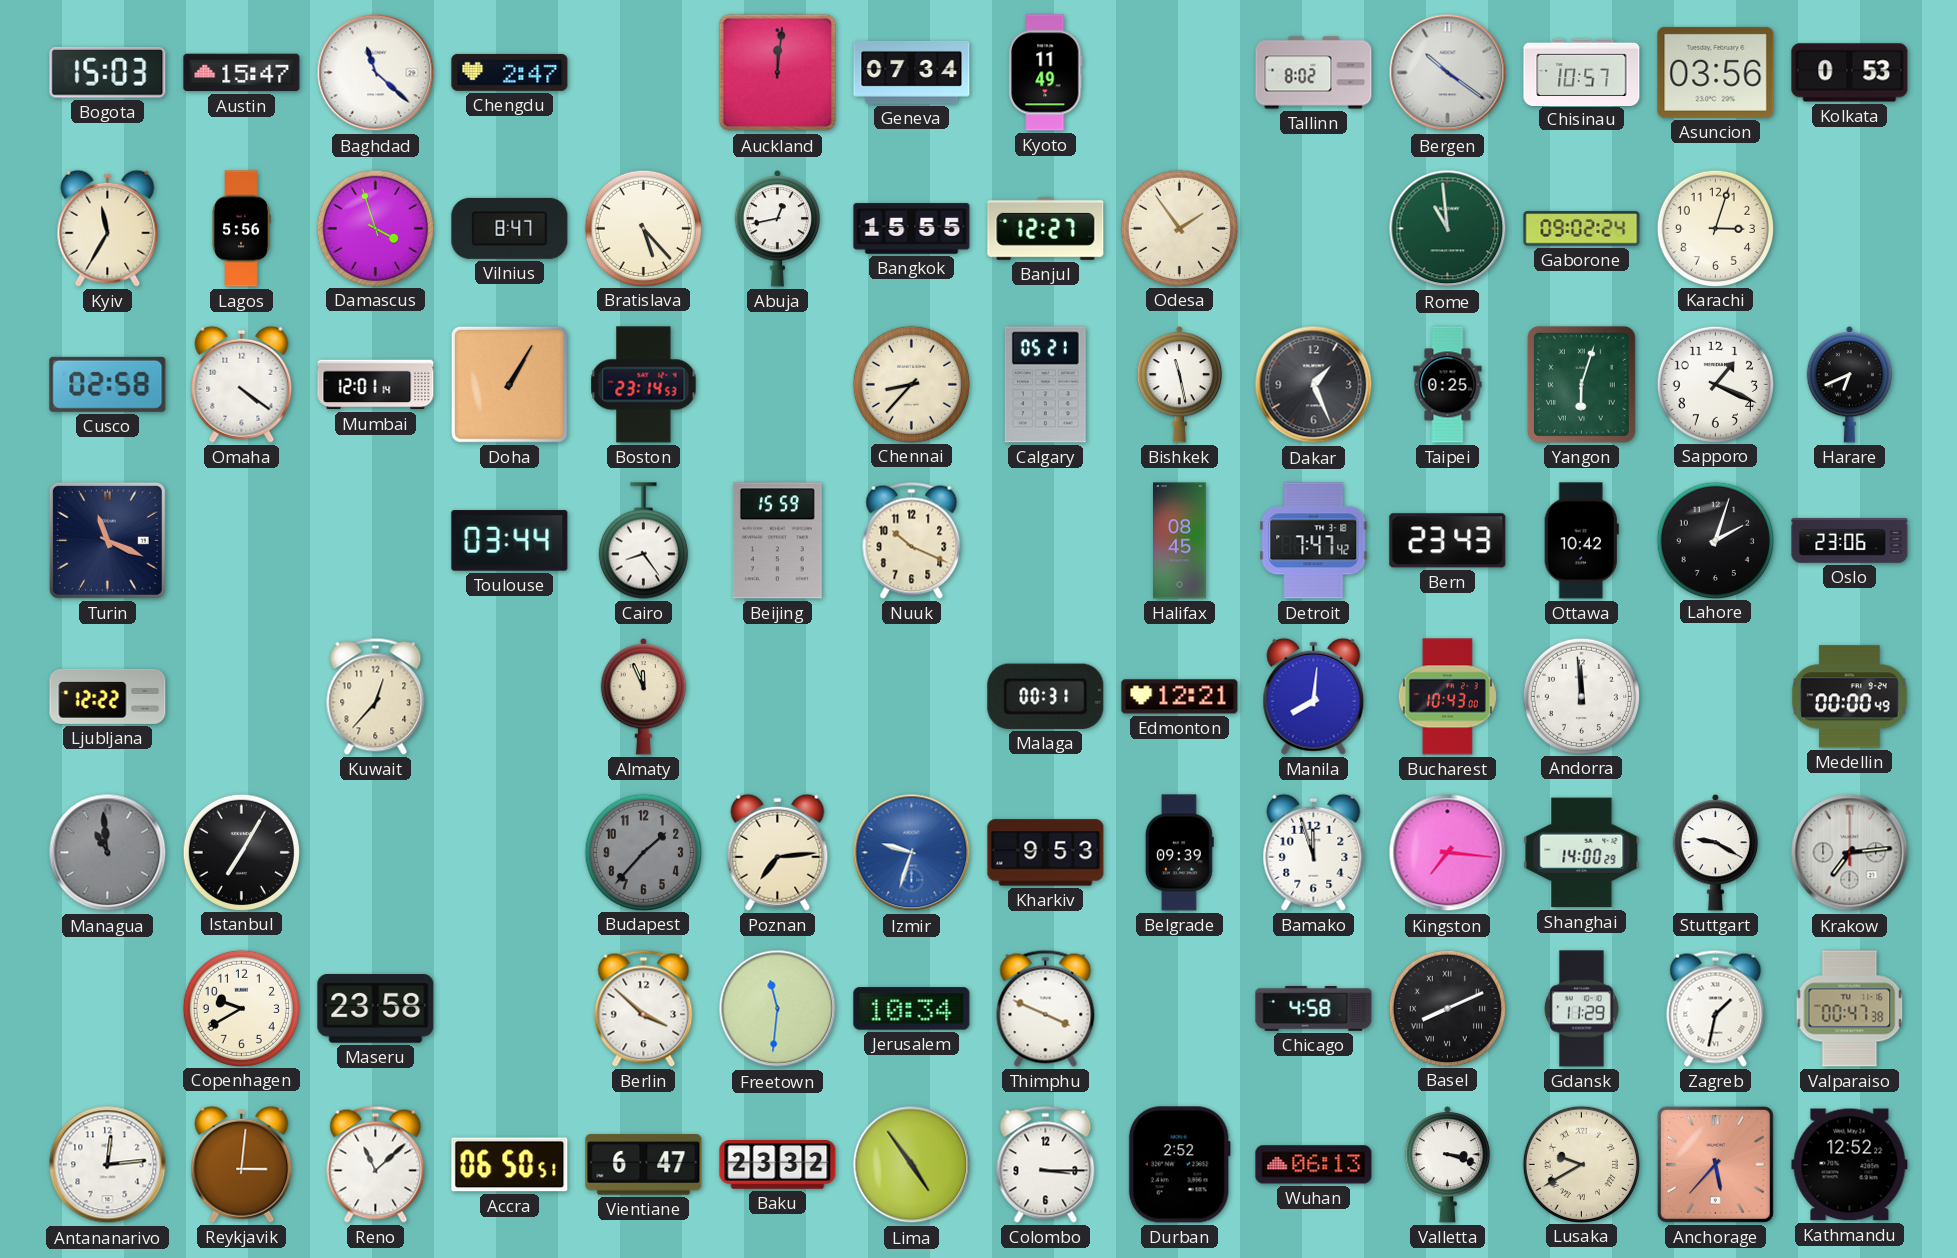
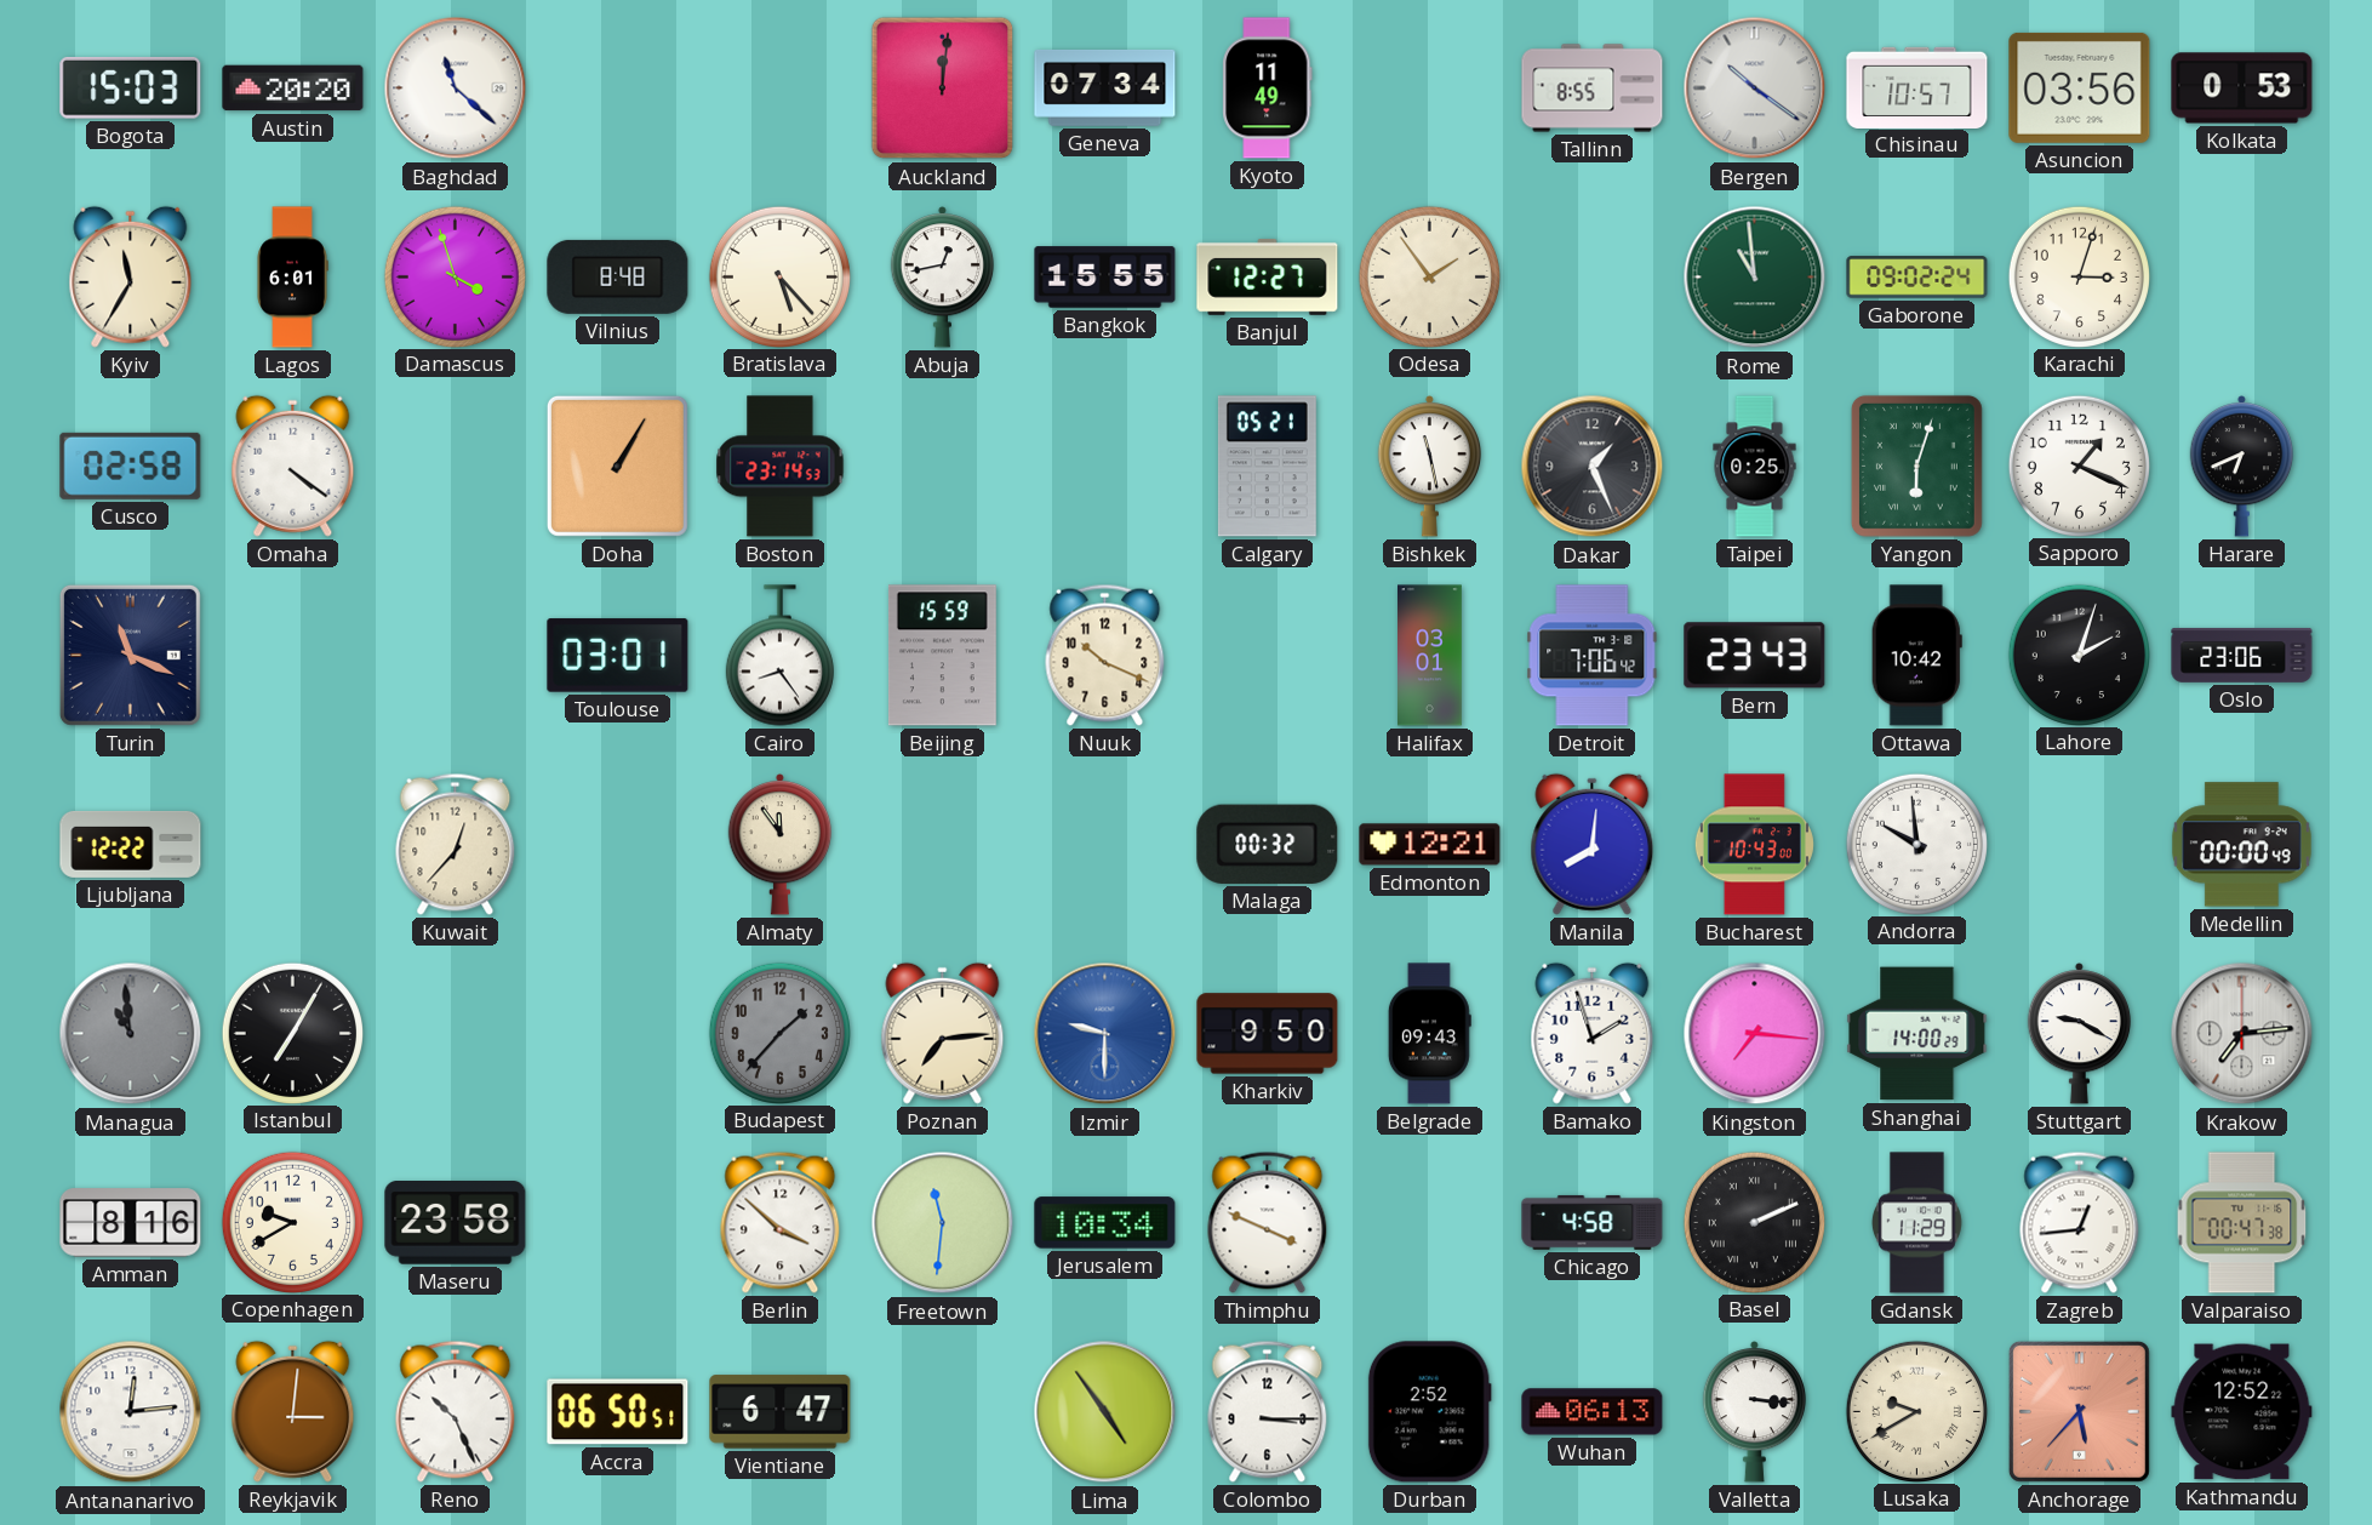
Austin: 15:47 -> 20:20 (293, 88)
Chengdu: 2:47 -> none (510, 72)
Tallinn: 8:02 -> 8:55 (1593, 88)
Lagos: 5:56 -> 6:01 (292, 278)
Vilnius: 8:47 -> 8:48 (618, 276)
Mumbai: 12:01 -> none (376, 385)
Chennai: 8:37 -> none (911, 384)
Toulouse: 03:44 -> 03:01 (618, 656)
Halifax: 08:45 -> 03:01 (1430, 656)
Detroit: 7:47 -> 7:06 (1593, 656)
Almaty: 11:56 -> 11:54 (781, 845)
Malaga: 00:31 -> 00:32 (1268, 844)
Andorra: 11:59 -> 9:59 (1916, 844)
Izmir: 9:33 -> 9:30 (1105, 1034)
Kharkiv: 9:53 -> 9:50 (1268, 1034)
Belgrade: 09:39 -> 09:43 (1429, 1034)
Bamako: 11:57 -> 1:57 (1593, 1033)
Amman: none -> 8:16 (131, 1223)
Basel: 8:11 -> 2:11 (1754, 1222)
Zagreb: 1:32 -> 12:44 (2080, 1222)
Reno: 11:08 -> 10:26 (456, 1411)
Baku: 23:32 -> none (778, 1165)
Valletta: 3:18 -> 3:16 (1755, 1412)
